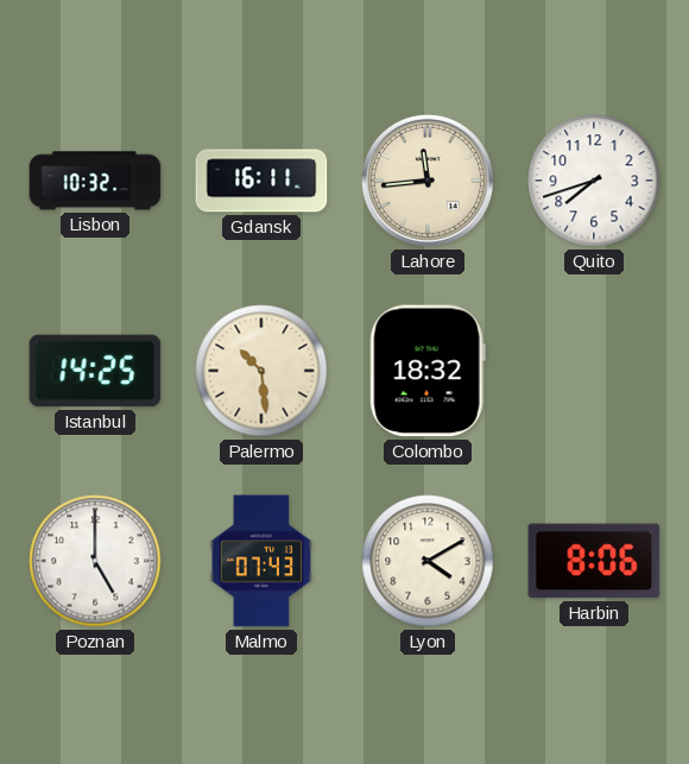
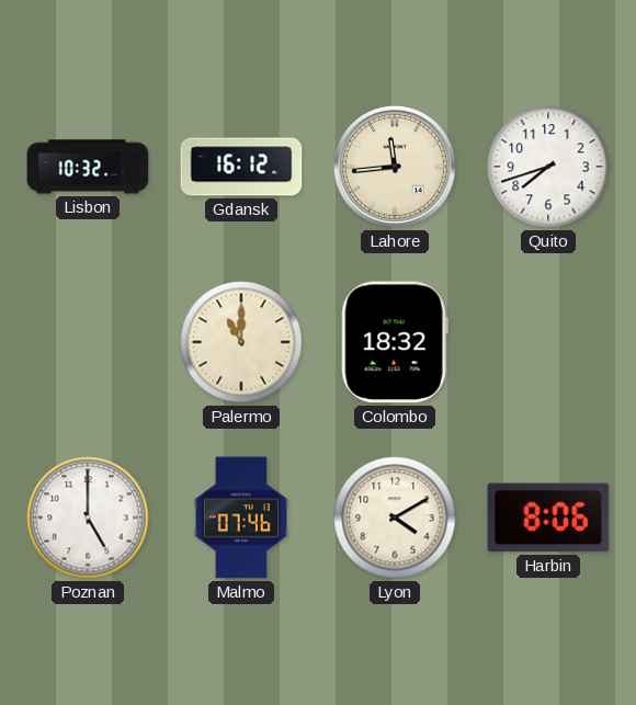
Gdansk: 16:11 -> 16:12 (241, 167)
Istanbul: 14:25 -> none (95, 371)
Palermo: 10:29 -> 11:00 (241, 342)
Malmo: 07:43 -> 07:46 (241, 518)
